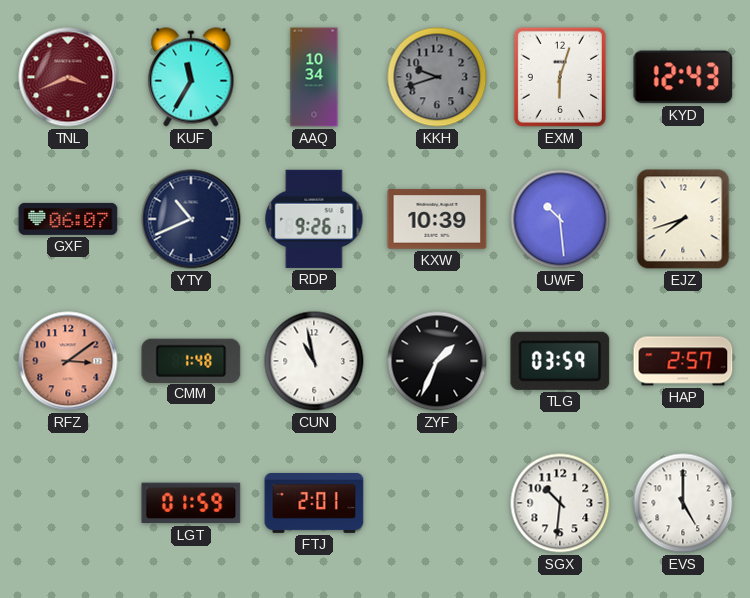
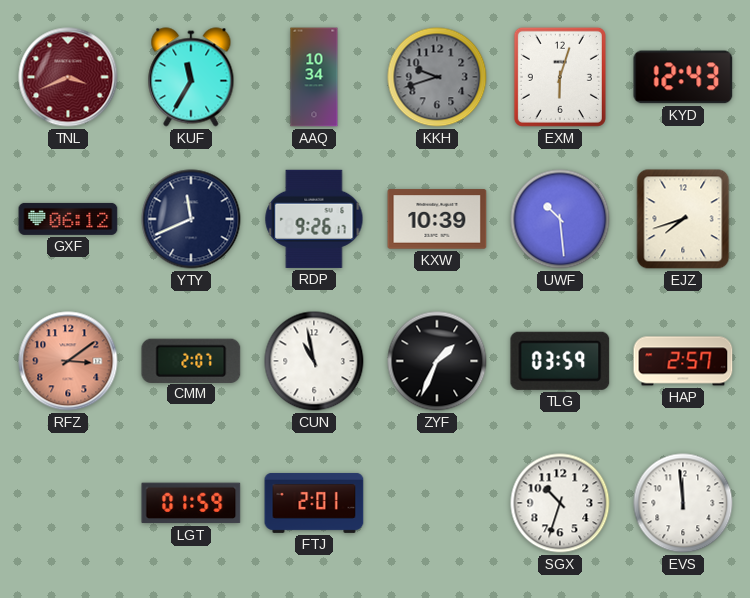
GXF: 06:07 -> 06:12 (68, 219)
YTY: 10:41 -> 11:41 (191, 219)
CMM: 1:48 -> 2:07 (191, 360)
SGX: 10:31 -> 10:33 (560, 503)
EVS: 5:00 -> 11:59 (683, 503)
